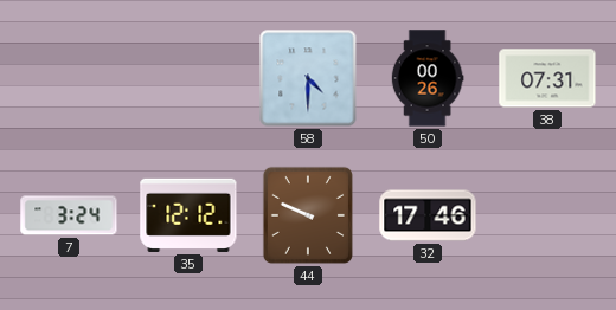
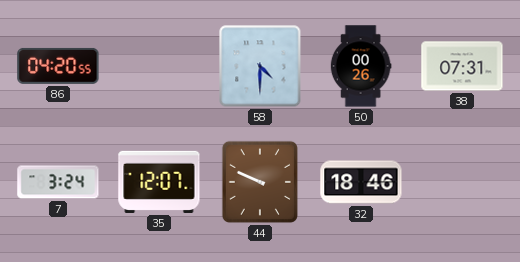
86: none -> 04:20 (58, 66)
35: 12:12 -> 12:07 (159, 182)
32: 17:46 -> 18:46 (361, 182)
